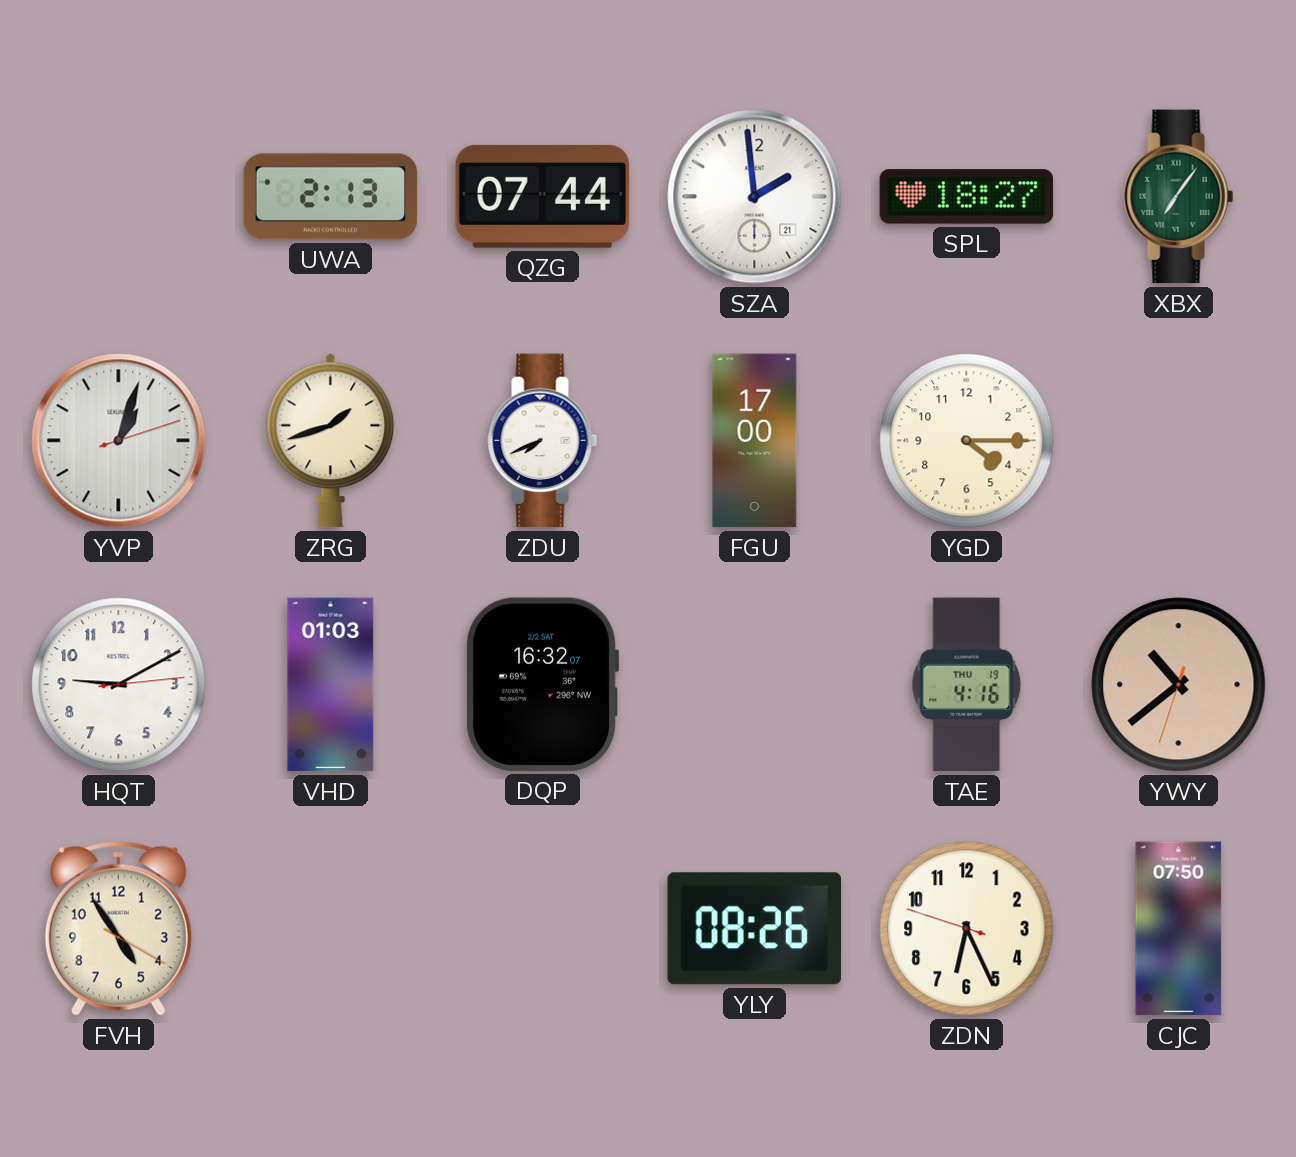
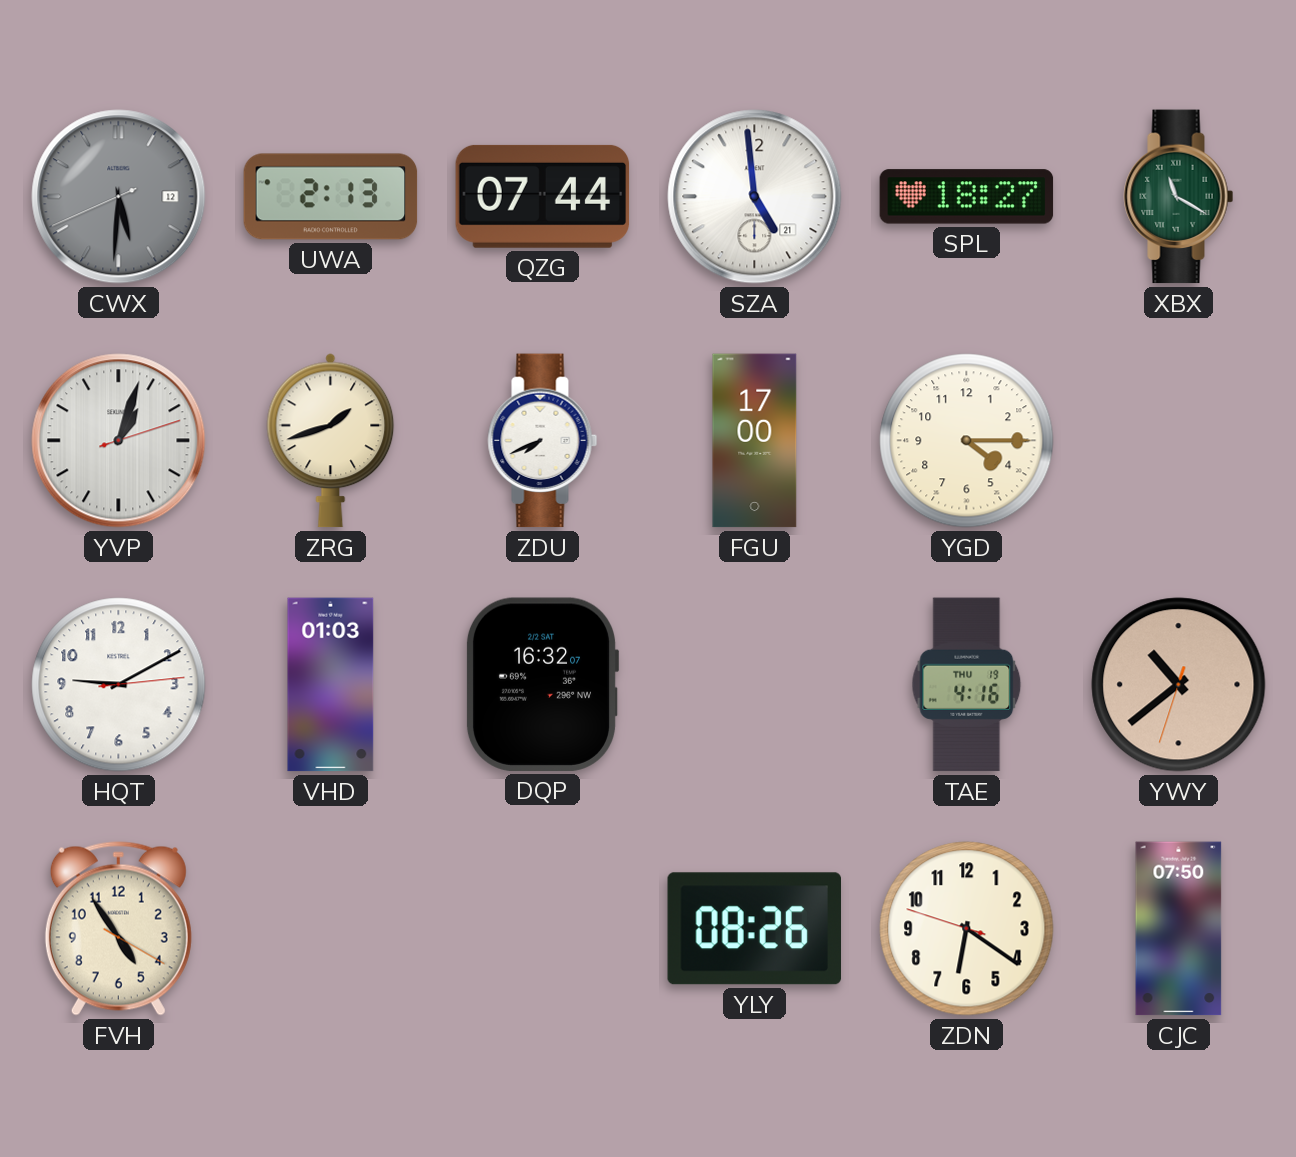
CWX: none -> 5:30 (119, 197)
SZA: 1:59 -> 4:59 (755, 197)
XBX: 7:06 -> 11:20 (1179, 197)
ZDN: 6:25 -> 6:20 (967, 929)
